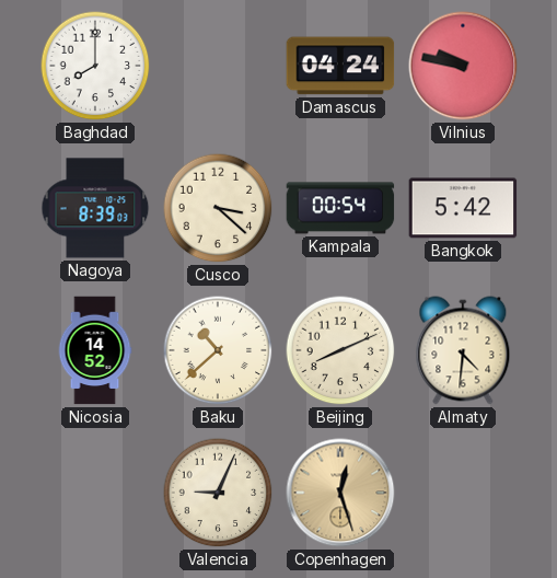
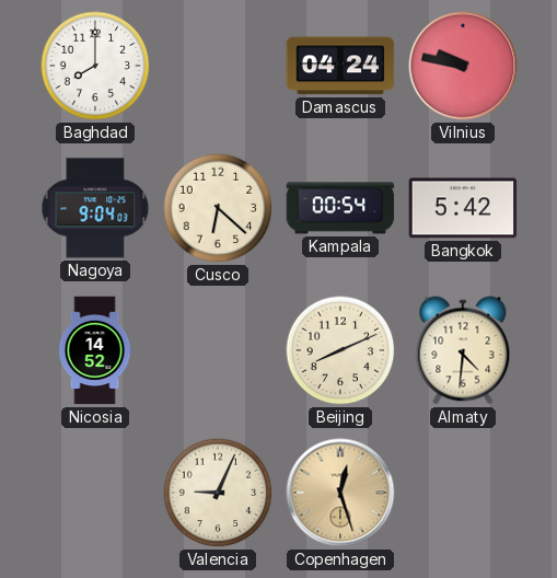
Nagoya: 8:39 -> 9:04 (95, 208)
Cusco: 3:22 -> 6:22 (218, 208)
Baku: 10:38 -> none (218, 350)
